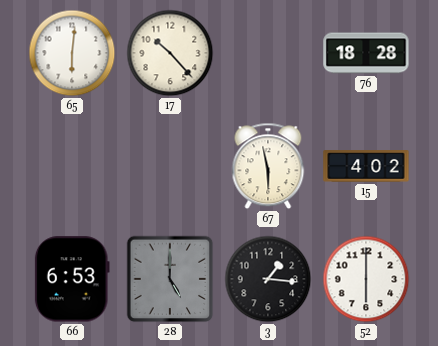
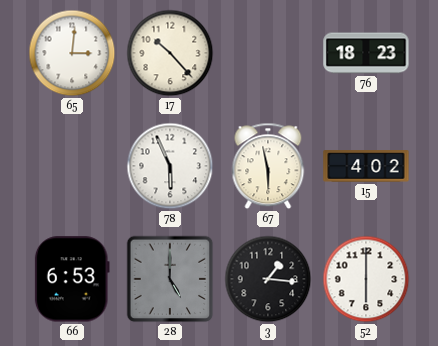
65: 6:01 -> 3:01 (72, 53)
76: 18:28 -> 18:23 (366, 53)
78: none -> 5:56 (170, 166)
